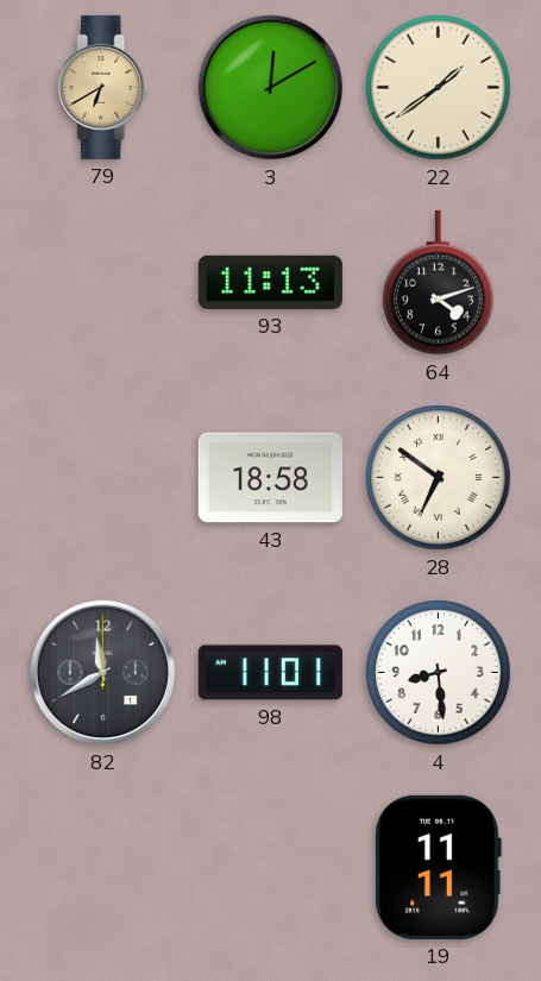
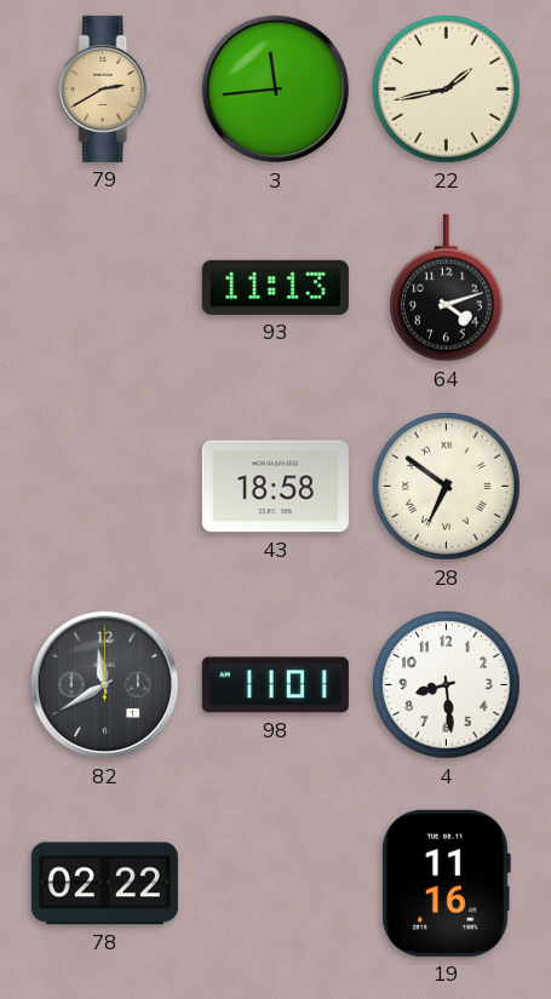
79: 6:40 -> 2:40 (105, 88)
3: 12:10 -> 11:44 (276, 90)
22: 1:39 -> 1:43 (447, 90)
78: none -> 02:22 (104, 884)
19: 11:11 -> 11:16 (446, 883)
